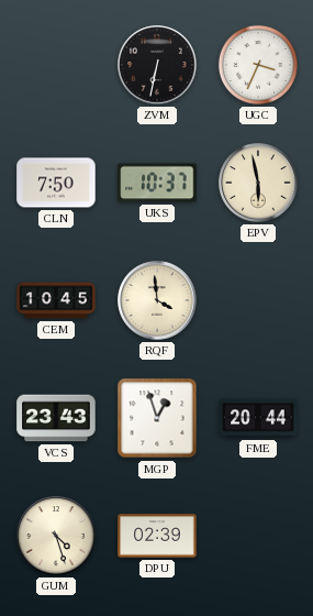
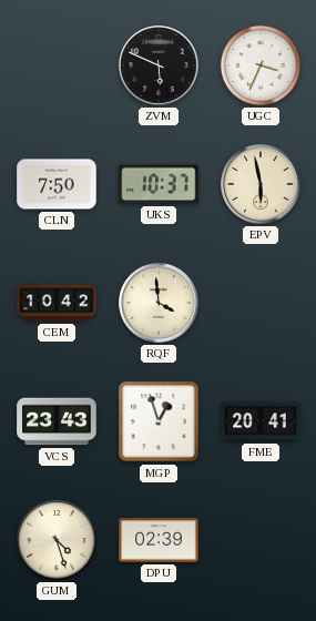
ZVM: 6:32 -> 5:49 (159, 65)
CEM: 10:45 -> 10:42 (57, 303)
FME: 20:44 -> 20:41 (261, 421)
